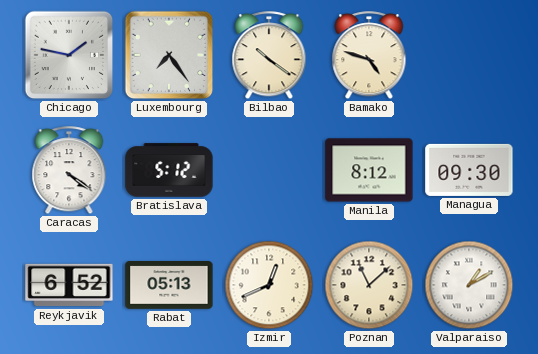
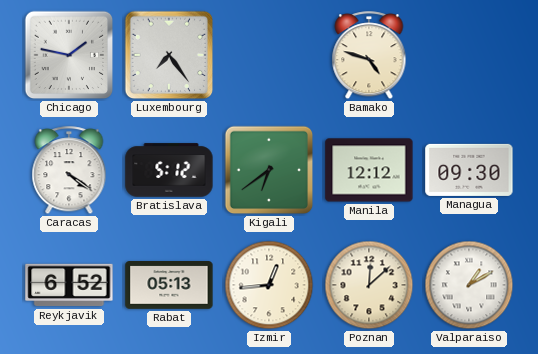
Bilbao: 10:21 -> none (269, 56)
Kigali: none -> 6:39 (269, 170)
Manila: 8:12 -> 12:12 (369, 170)
Izmir: 12:41 -> 12:44 (269, 285)
Poznan: 11:08 -> 12:08 (369, 285)
